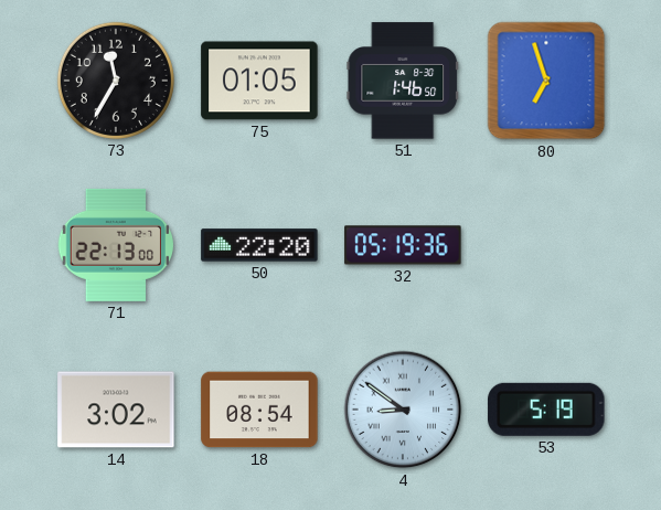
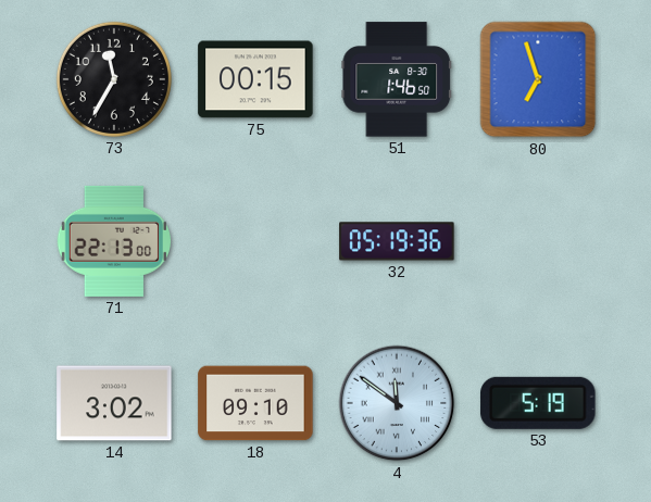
75: 01:05 -> 00:15 (255, 79)
50: 22:20 -> none (259, 245)
18: 08:54 -> 09:10 (255, 403)
4: 8:51 -> 11:51 (397, 403)
